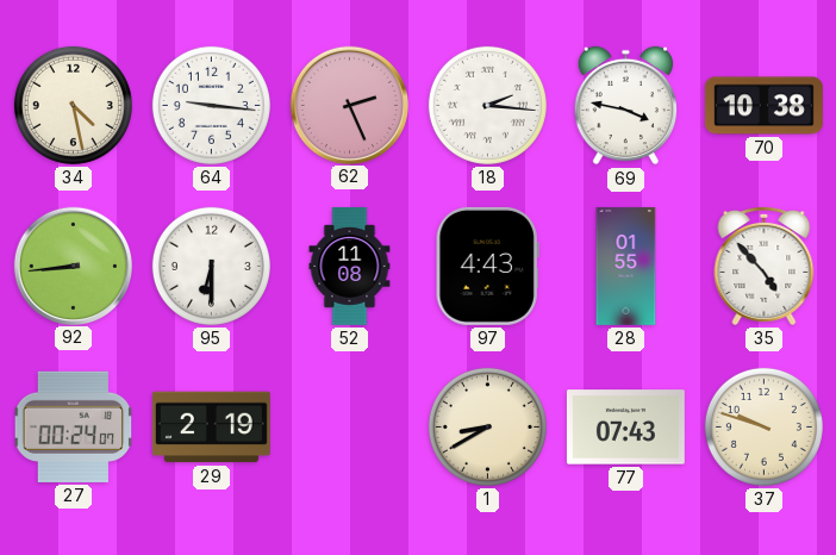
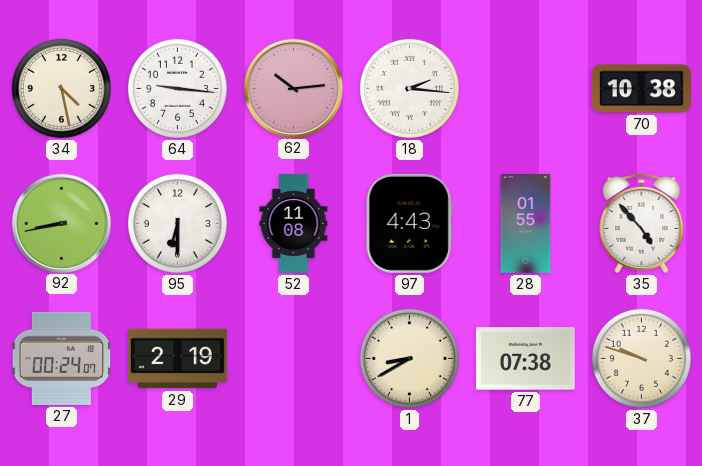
62: 2:26 -> 10:14 (293, 88)
69: 3:47 -> none (626, 106)
92: 8:44 -> 8:43 (61, 223)
77: 07:43 -> 07:38 (525, 359)
